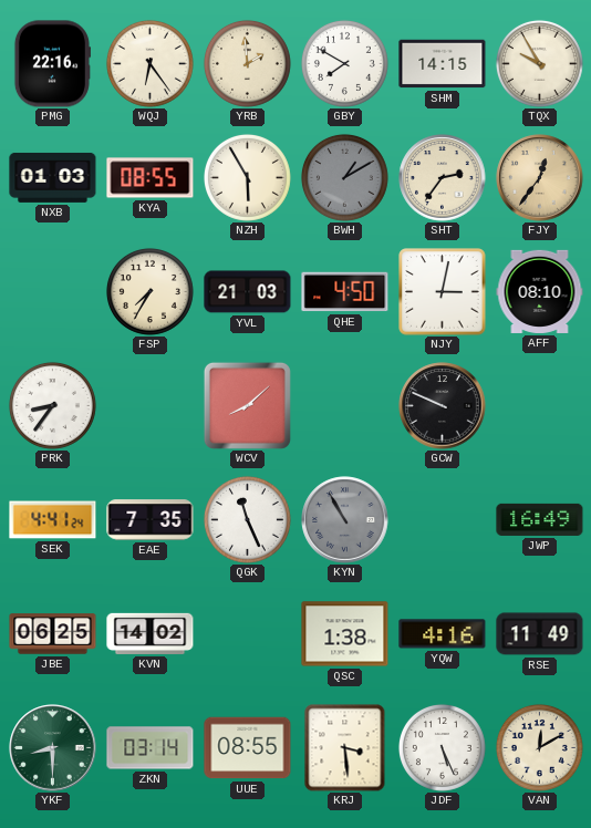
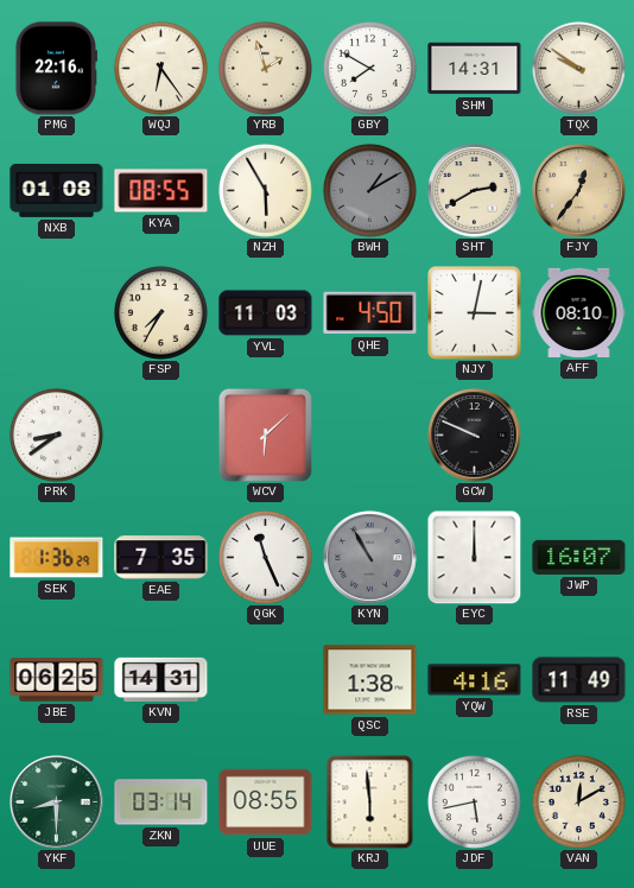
YRB: 1:59 -> 1:57 (265, 68)
SHM: 14:15 -> 14:31 (475, 69)
TQX: 9:55 -> 9:51 (578, 68)
NXB: 01:03 -> 01:08 (57, 190)
SHT: 2:36 -> 2:40 (475, 191)
YVL: 21:03 -> 11:03 (266, 313)
PRK: 8:36 -> 8:39 (56, 435)
WCV: 8:08 -> 6:08 (265, 435)
SEK: 4:41 -> 1:36 (57, 558)
EYC: none -> 12:00 (474, 557)
JWP: 16:49 -> 16:07 (579, 557)
KVN: 14:02 -> 14:31 (161, 679)
KRJ: 3:29 -> 5:59 (370, 803)
JDF: 5:26 -> 5:43 (474, 801)
